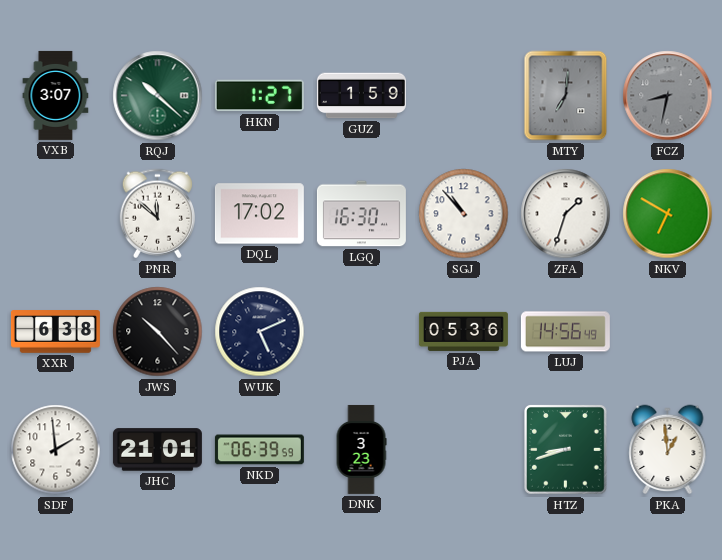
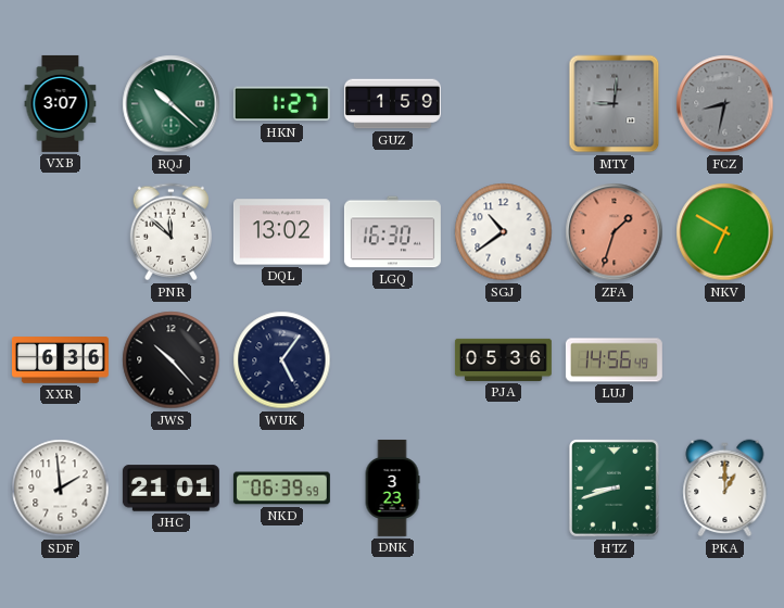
MTY: 7:01 -> 9:01 (615, 104)
DQL: 17:02 -> 13:02 (281, 232)
SGJ: 10:53 -> 10:39 (504, 232)
ZFA dial: white -> salmon (615, 232)
XXR: 6:38 -> 6:36 (60, 360)
WUK: 5:11 -> 5:06 (282, 360)
PKA: 12:59 -> 1:00 (725, 489)
